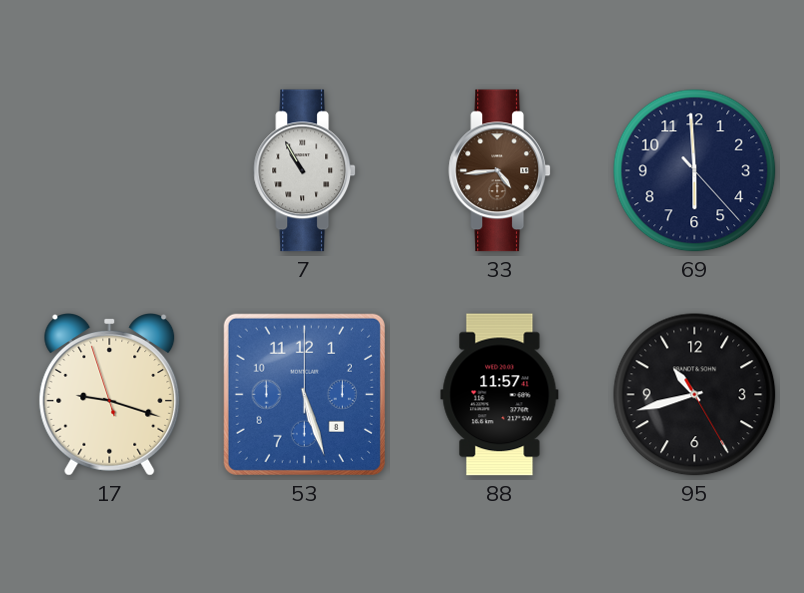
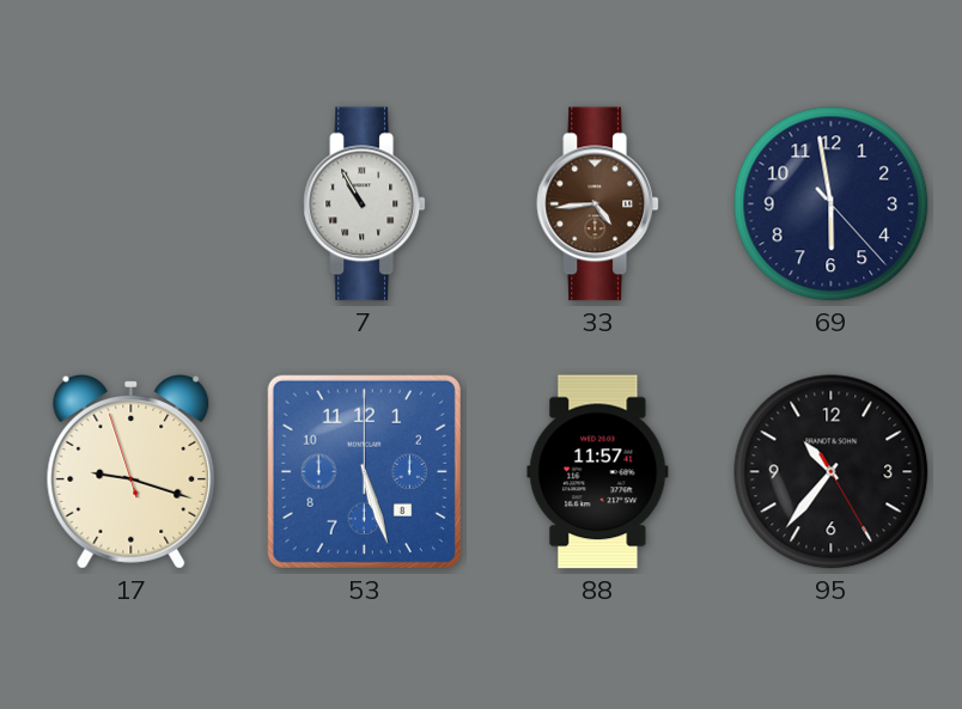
69: 5:59 -> 5:58 (832, 204)
95: 10:42 -> 10:36 (832, 472)
